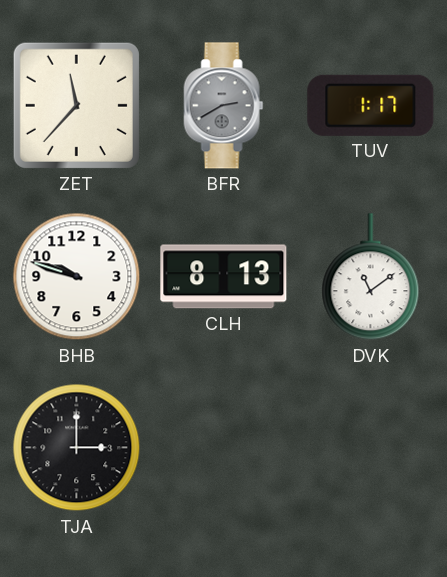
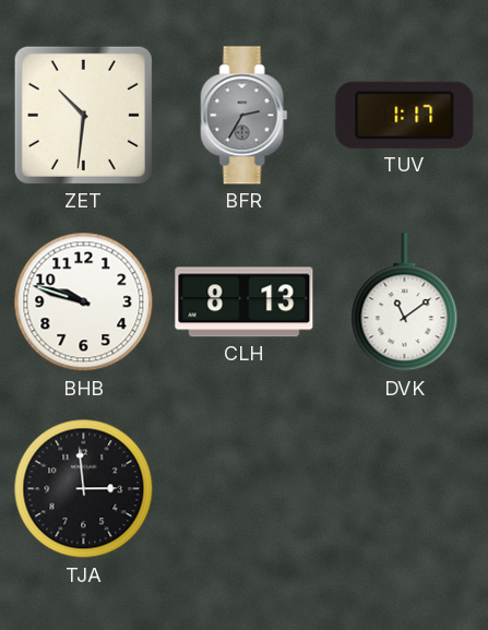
ZET: 11:37 -> 10:31 (83, 115)
BFR: 2:40 -> 2:35 (245, 116)
TJA: 3:00 -> 2:59 (84, 489)
